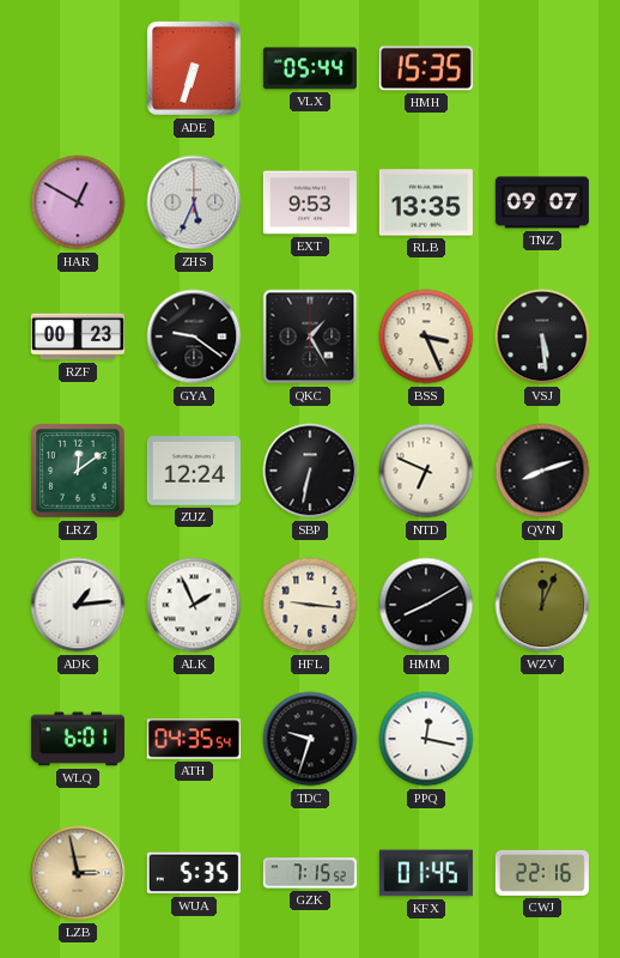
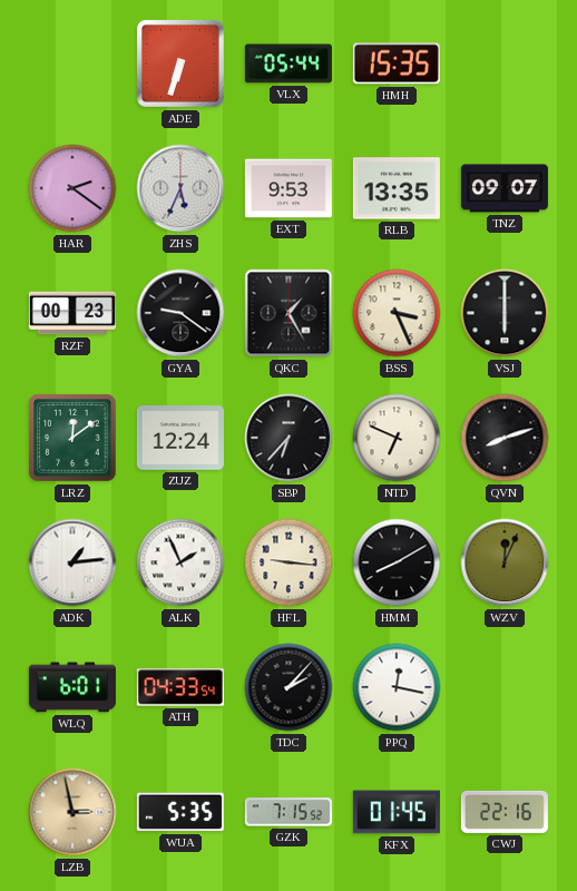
HAR: 12:50 -> 2:21 (72, 188)
VSJ: 5:29 -> 6:00 (505, 313)
SBP: 6:32 -> 6:37 (288, 438)
ATH: 04:35 -> 04:33 (180, 687)
TDC: 9:33 -> 2:07 (288, 687)
